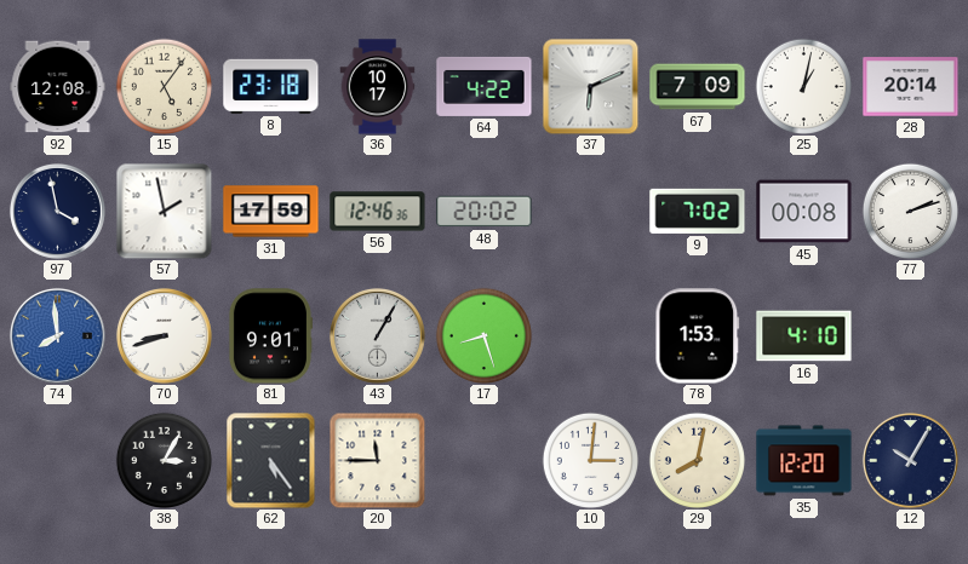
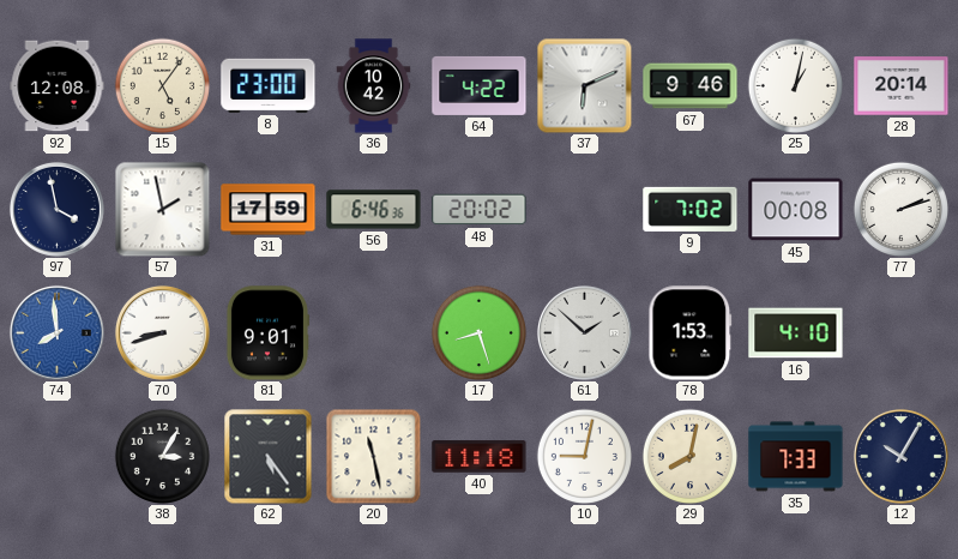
8: 23:18 -> 23:00 (269, 85)
36: 10:17 -> 10:42 (374, 86)
67: 7:09 -> 9:46 (691, 86)
56: 12:46 -> 6:46 (374, 210)
43: 1:05 -> none (377, 335)
61: none -> 1:52 (584, 332)
20: 11:45 -> 11:28 (373, 456)
40: none -> 11:18 (480, 457)
10: 3:01 -> 9:02 (584, 456)
35: 12:20 -> 7:33 (796, 457)
